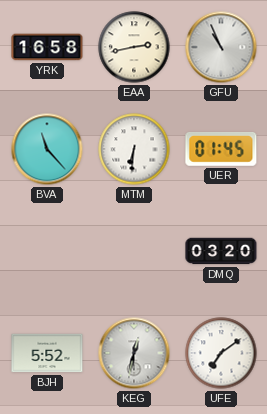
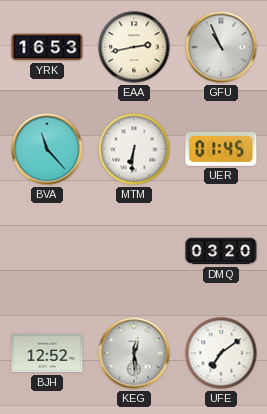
YRK: 16:58 -> 16:53 (47, 47)
BJH: 5:52 -> 12:52 (47, 353)
KEG: 12:32 -> 12:29 (134, 353)
